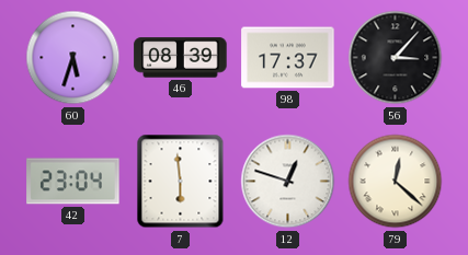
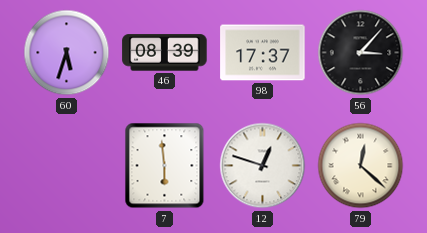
42: 23:04 -> none (73, 182)
